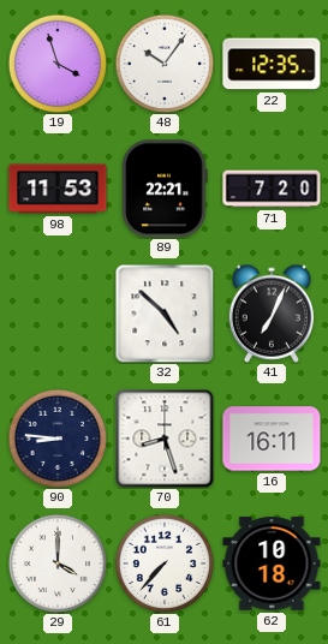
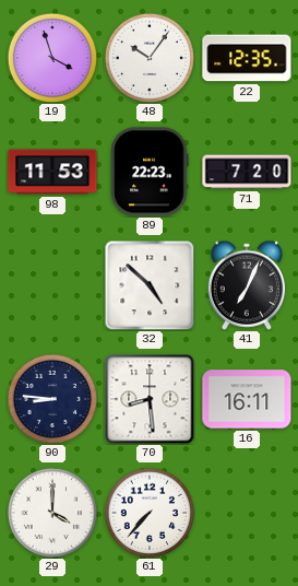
89: 22:21 -> 22:23 (150, 172)
70: 8:27 -> 8:29 (150, 399)
62: 10:18 -> none (272, 563)
